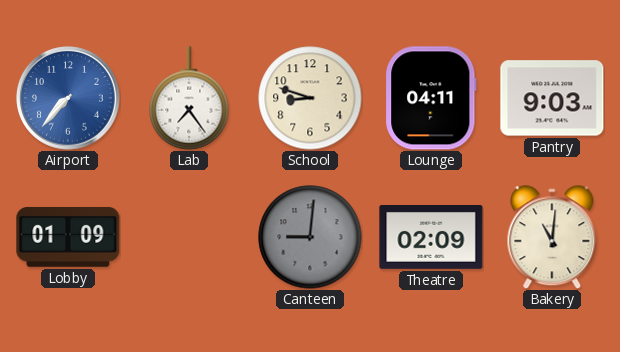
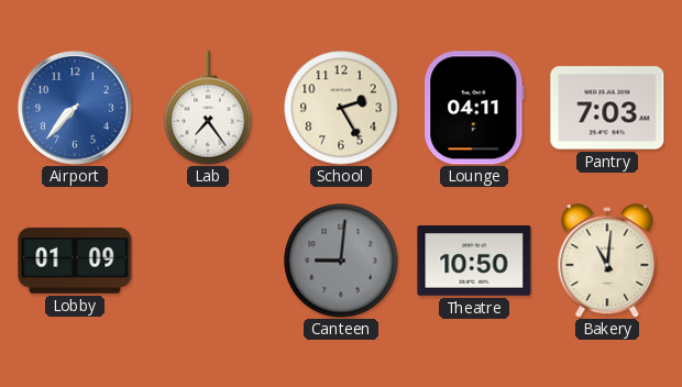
School: 8:48 -> 2:25 (341, 108)
Pantry: 9:03 -> 7:03 (607, 108)
Theatre: 02:09 -> 10:50 (474, 262)
